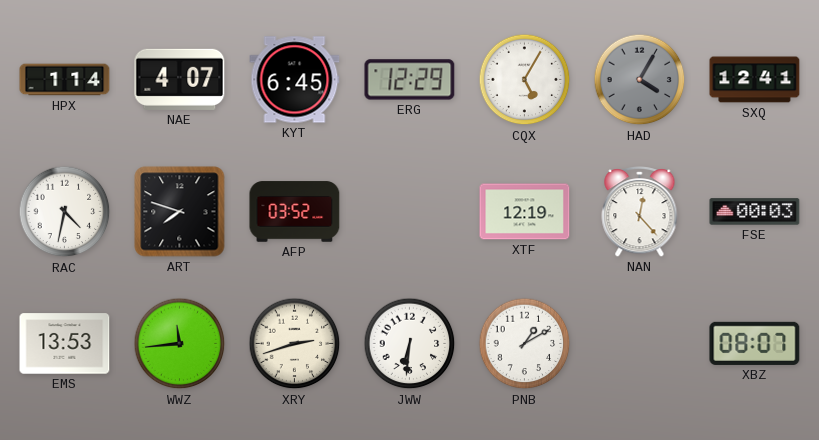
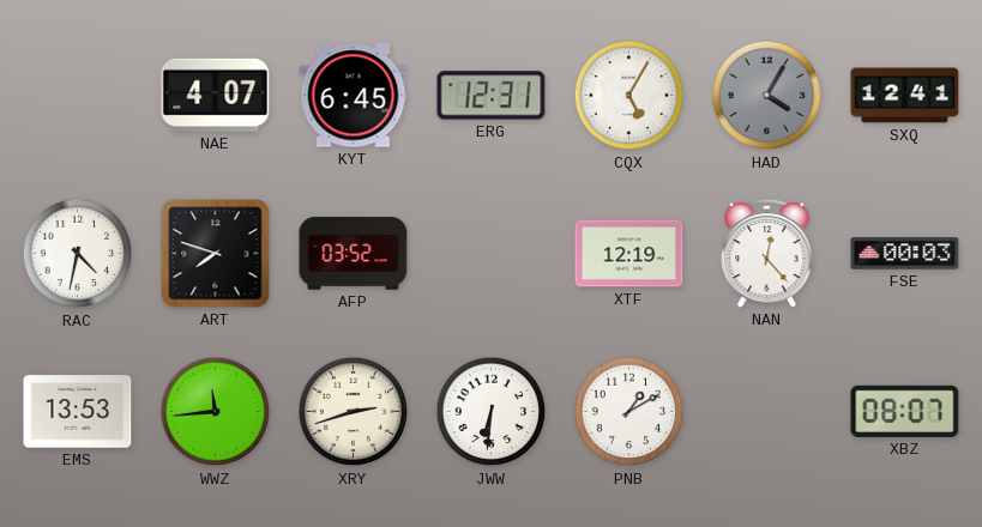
HPX: 1:14 -> none (65, 80)
ERG: 12:29 -> 12:31 (492, 96)
